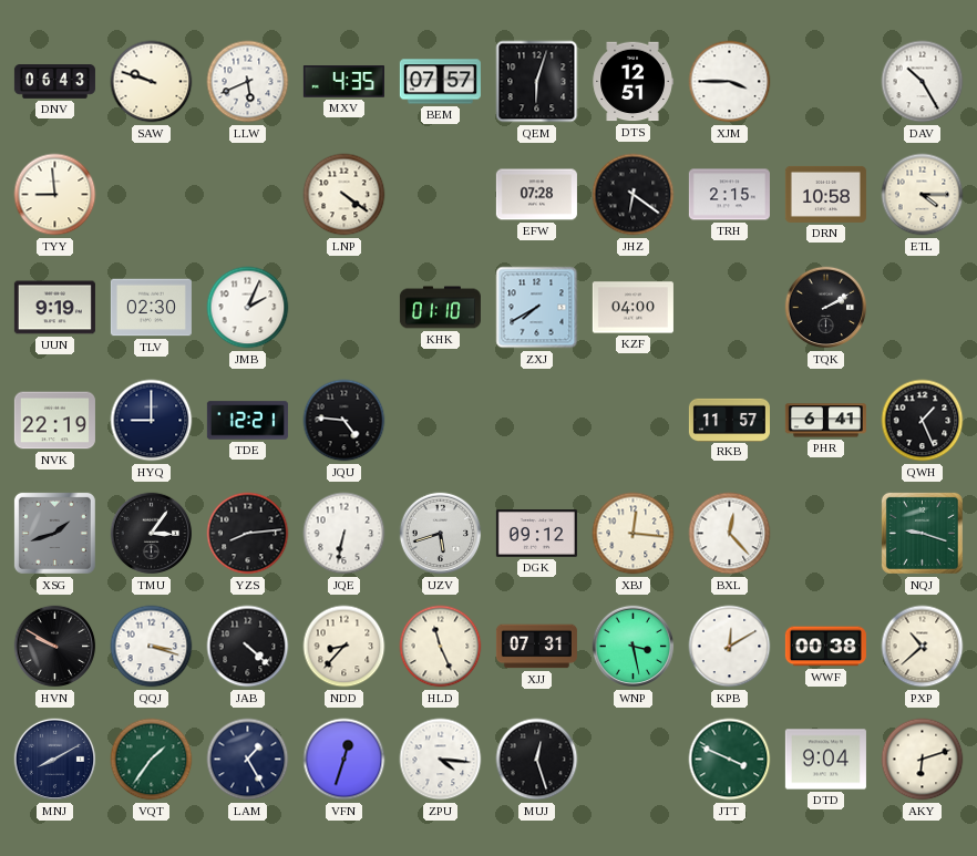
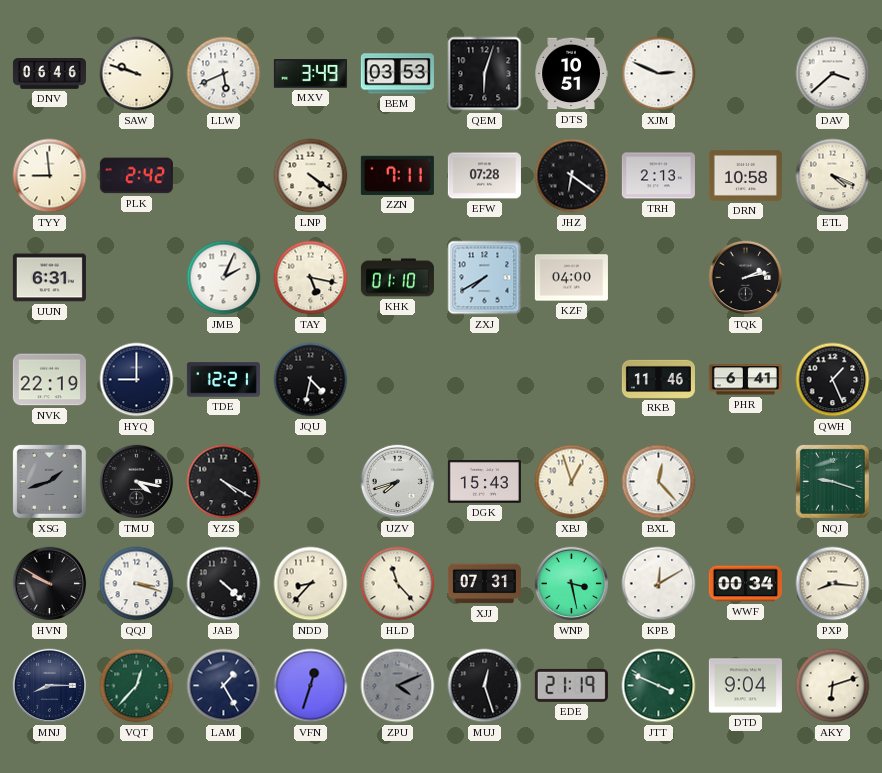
DNV: 06:43 -> 06:46 (49, 74)
MXV: 4:35 -> 3:49 (310, 74)
BEM: 07:57 -> 03:53 (397, 74)
DTS: 12:51 -> 10:51 (571, 74)
XJM: 3:45 -> 2:49 (659, 74)
DAV: 10:25 -> 3:38 (833, 74)
PLK: none -> 2:42 (136, 176)
ZZN: none -> 7:11 (397, 175)
TRH: 2:15 -> 2:13 (658, 176)
ETL: 4:15 -> 4:19 (833, 176)
UUN: 9:19 -> 6:31 (49, 278)
TLV: 02:30 -> none (151, 308)
TAY: none -> 5:17 (311, 278)
TQK: 2:10 -> 2:13 (746, 278)
JQU: 4:46 -> 4:32 (311, 380)
RKB: 11:57 -> 11:46 (658, 379)
TMU: 3:06 -> 4:17 (137, 482)
YZS: 8:14 -> 4:20 (224, 482)
JQE: 6:32 -> none (344, 534)
UZV: 5:42 -> 7:42 (398, 482)
DGK: 09:12 -> 15:43 (484, 482)
XBJ: 12:16 -> 12:57 (572, 482)
HLD: 11:26 -> 11:23 (398, 584)
WWF: 00:38 -> 00:34 (745, 584)
PXP: 10:38 -> 8:16 (833, 584)
MNJ: 8:10 -> 8:15 (50, 686)
VQT: 1:36 -> 12:37 (137, 686)
ZPU: 4:16 -> 4:11 (398, 686)
ZPU dial: white -> grey (398, 686)
EDE: none -> 21:19 (571, 685)
